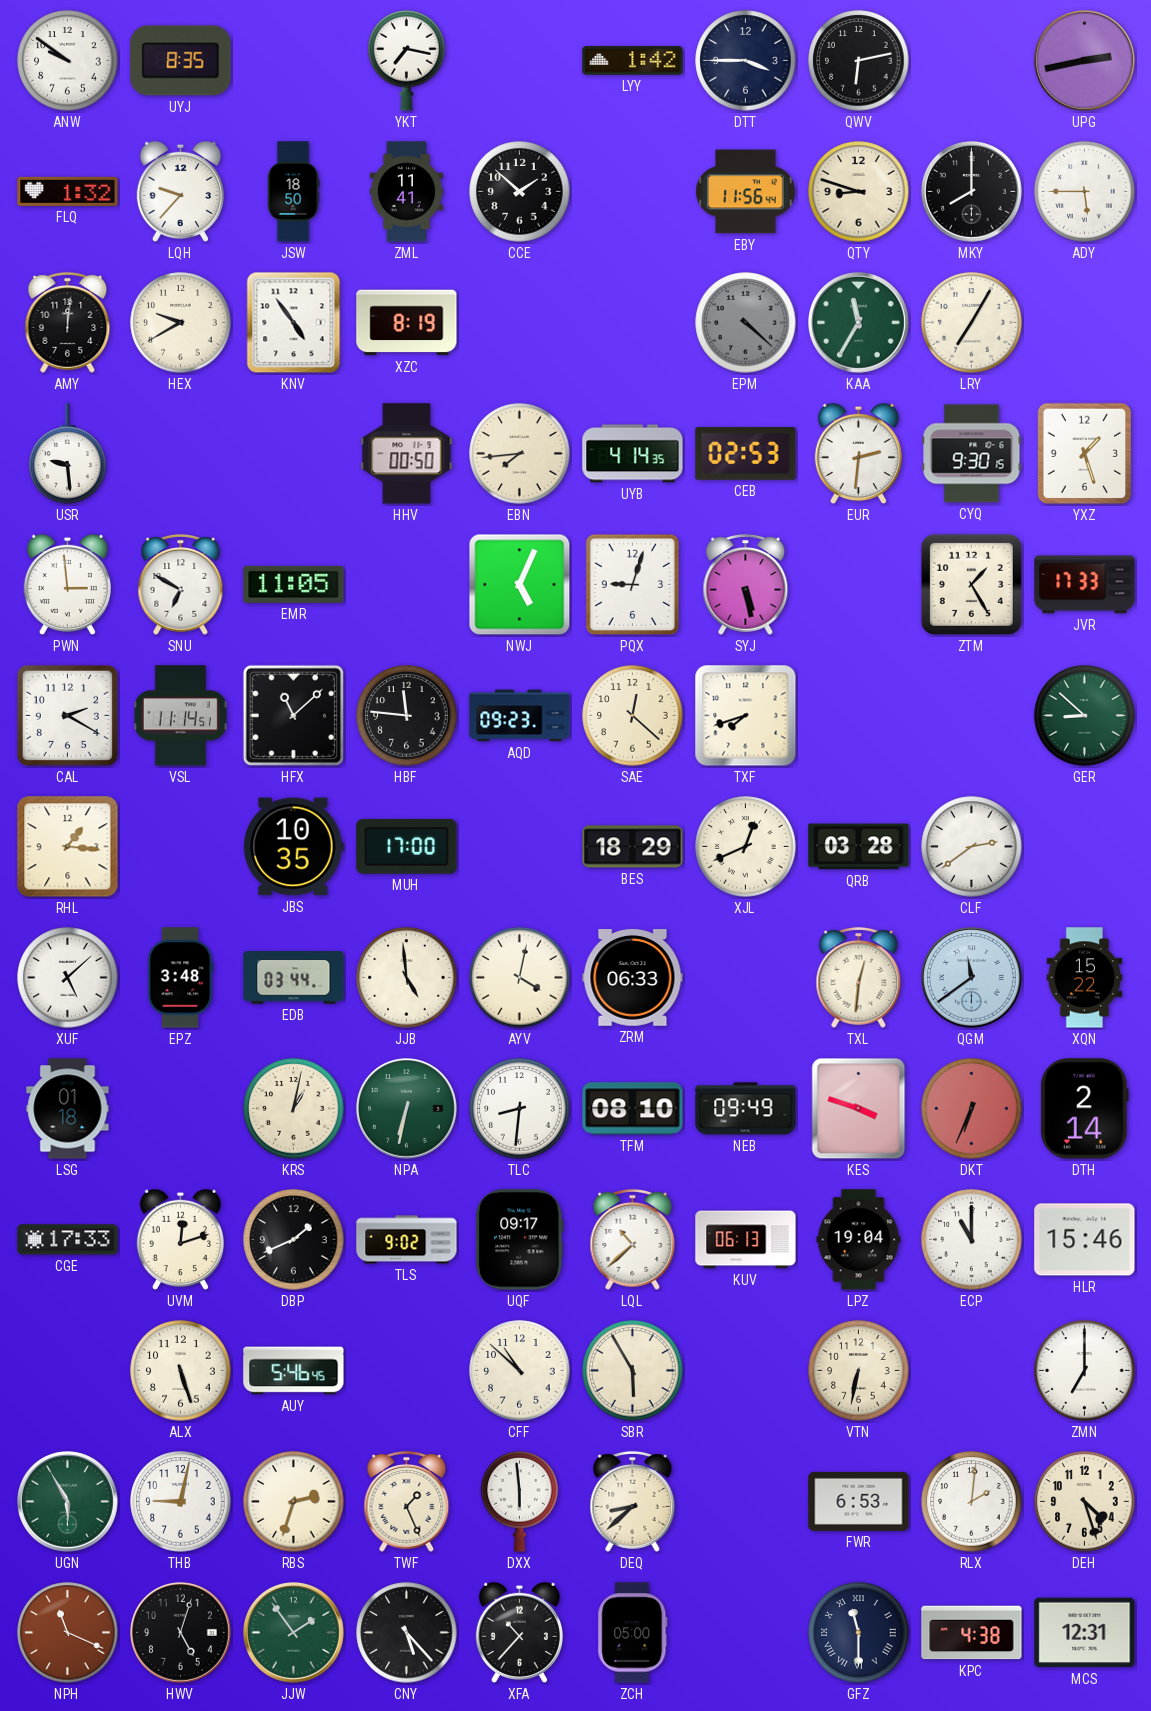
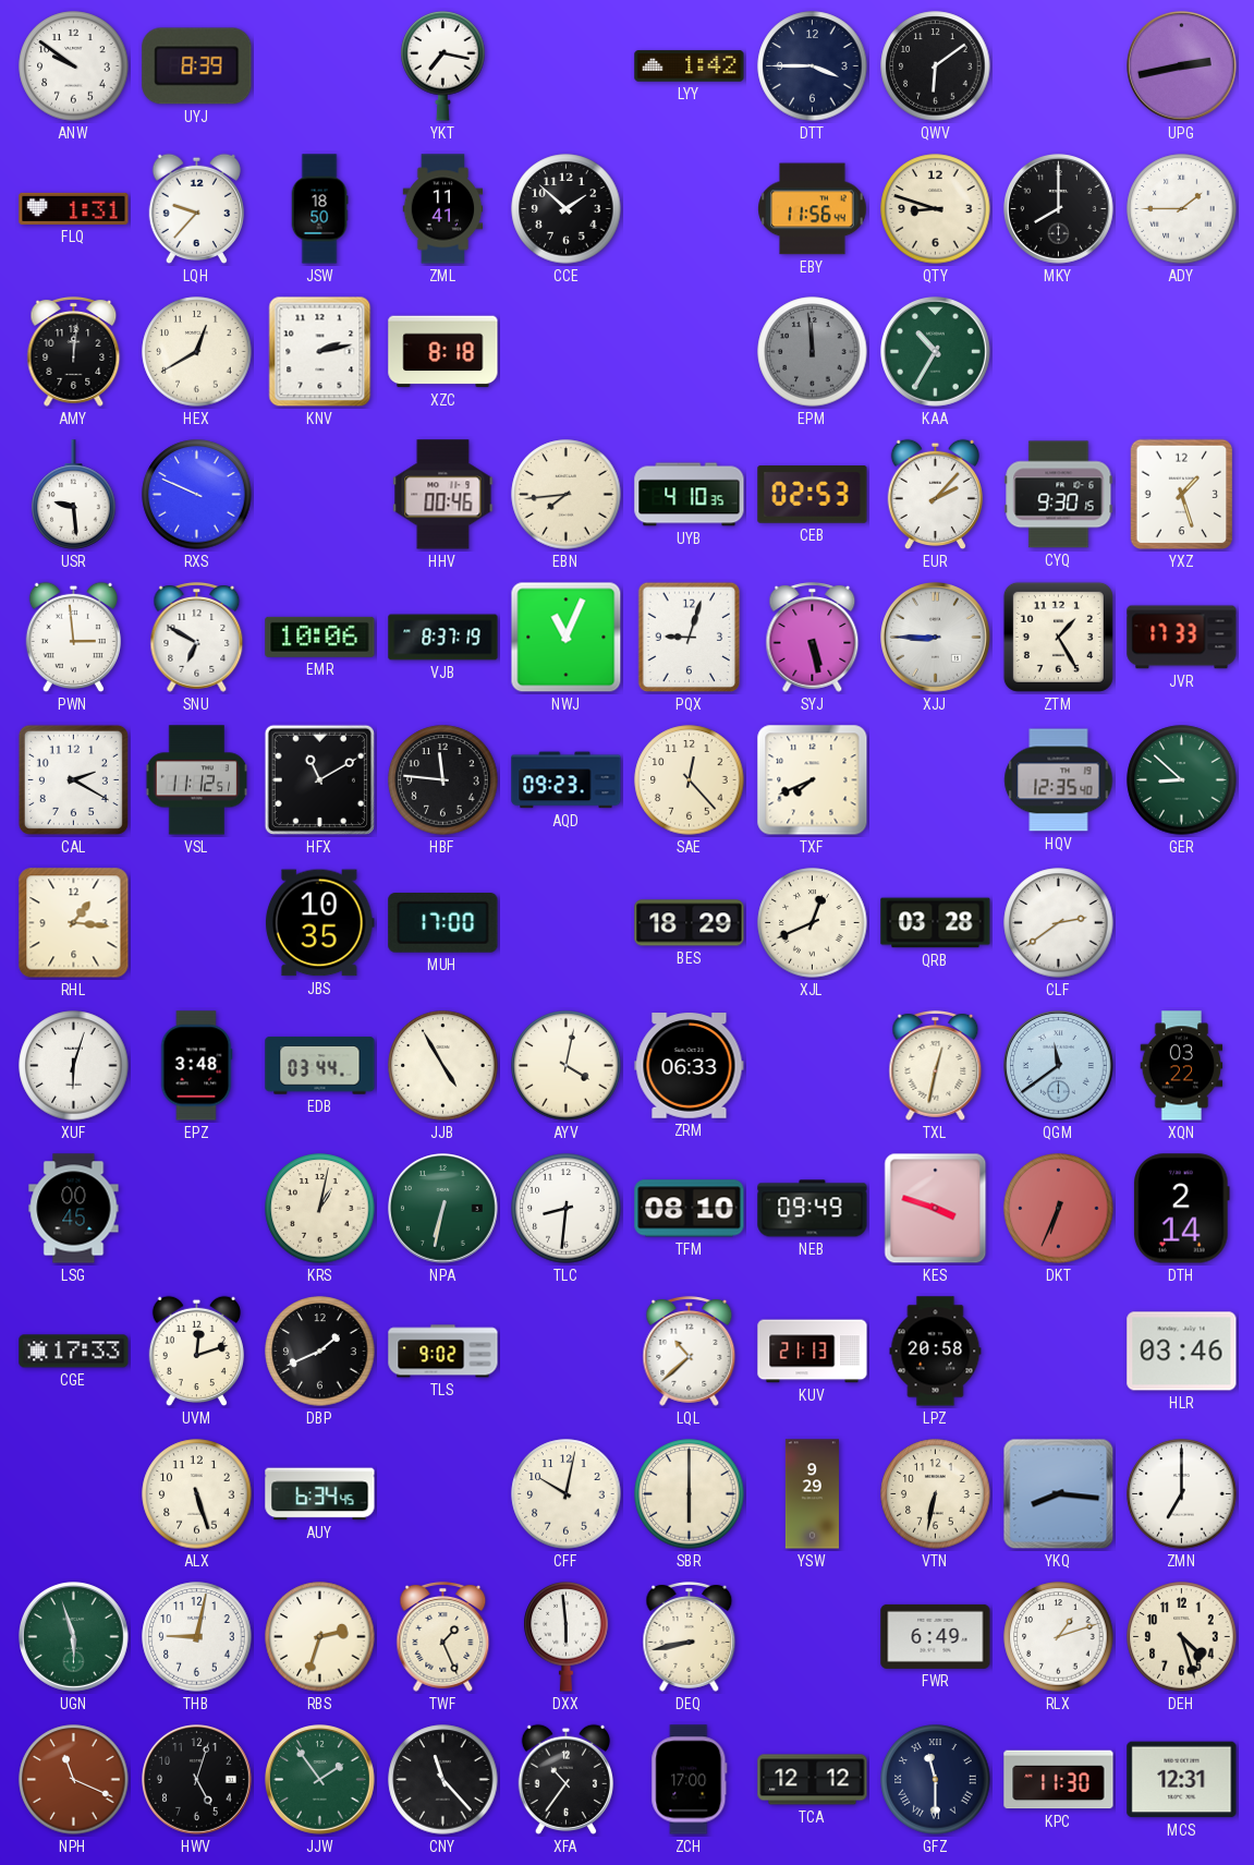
UYJ: 8:35 -> 8:39 (197, 66)
QWV: 6:13 -> 6:09 (936, 66)
FLQ: 1:32 -> 1:31 (74, 208)
ADY: 5:45 -> 1:45 (1182, 209)
HEX: 9:40 -> 12:40 (197, 352)
KNV: 4:54 -> 2:13 (320, 352)
XZC: 8:19 -> 8:18 (443, 352)
EPM: 4:22 -> 11:59 (813, 352)
KAA: 11:35 -> 10:35 (936, 352)
LRY: 7:05 -> none (972, 323)
RXS: none -> 9:49 (197, 495)
HHV: 00:50 -> 00:46 (443, 495)
UYB: 4:14 -> 4:10 (690, 495)
EUR: 2:31 -> 2:07 (935, 495)
EMR: 11:05 -> 10:06 (320, 637)
VJB: none -> 8:37 (443, 638)
NWJ: 5:04 -> 11:04 (567, 638)
XJJ: none -> 8:45 (936, 638)
VSL: 11:14 -> 11:12 (197, 780)
HFX: 11:08 -> 11:10 (319, 779)
SAE: 12:22 -> 12:23 (690, 780)
TXF: 7:42 -> 7:41 (813, 780)
HQV: none -> 12:35 (1059, 780)
XUF: 5:08 -> 6:03 (74, 1066)
JJB: 4:59 -> 4:55 (443, 1066)
TXL: 12:31 -> 12:32 (936, 1066)
XQN: 15:22 -> 03:22 (1182, 1066)
LSG: 01:18 -> 00:45 (74, 1209)
UQF: 09:17 -> none (520, 1240)
KUV: 06:13 -> 21:13 (813, 1352)
LPZ: 19:04 -> 20:58 (936, 1352)
ECP: 11:00 -> none (972, 1240)
HLR: 15:46 -> 03:46 (1182, 1352)
AUY: 5:46 -> 6:34 (320, 1494)
CFF: 10:52 -> 10:02 (567, 1494)
SBR: 5:55 -> 6:00 (690, 1494)
YSW: none -> 9:29 (812, 1494)
YKQ: none -> 8:16 (1059, 1494)
UGN: 5:55 -> 5:57 (74, 1637)
DEQ: 8:38 -> 8:43 (690, 1637)
FWR: 6:53 -> 6:49 (936, 1636)
RLX: 2:01 -> 1:12 (1059, 1637)
CNY: 5:23 -> 11:23 (443, 1780)
XFA: 10:37 -> 10:36 (565, 1780)
ZCH: 05:00 -> 17:00 (690, 1780)
TCA: none -> 12:12 (813, 1780)
KPC: 4:38 -> 11:30 (1059, 1780)
